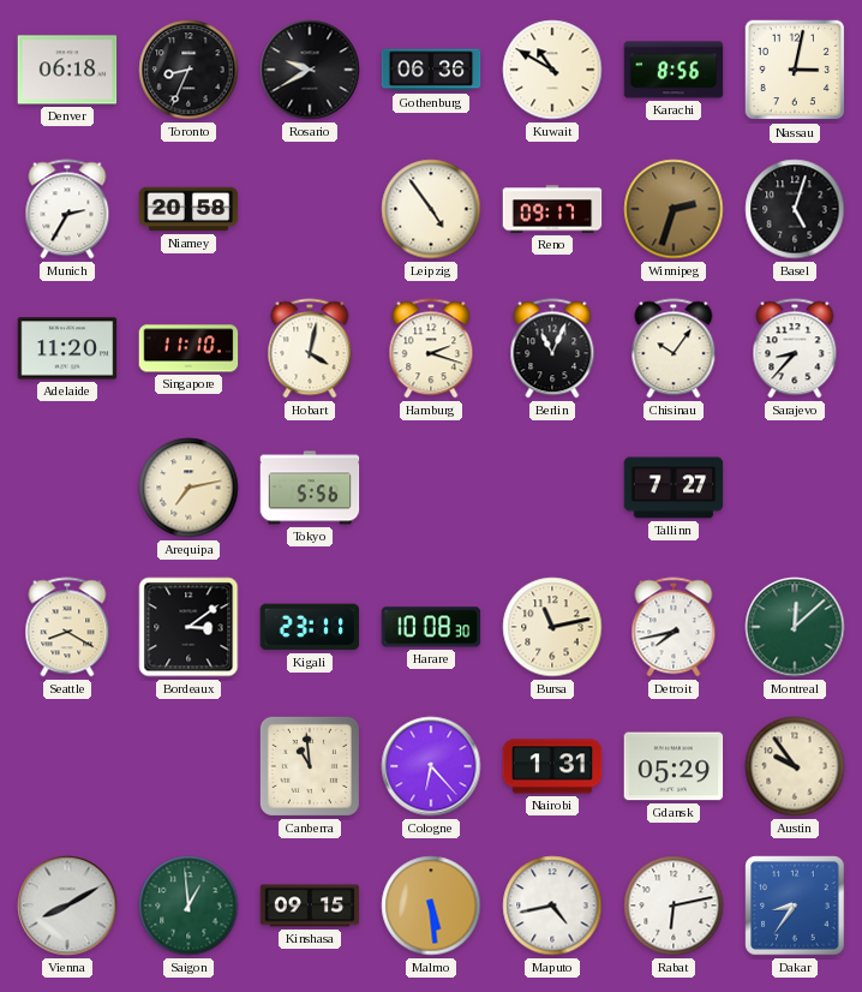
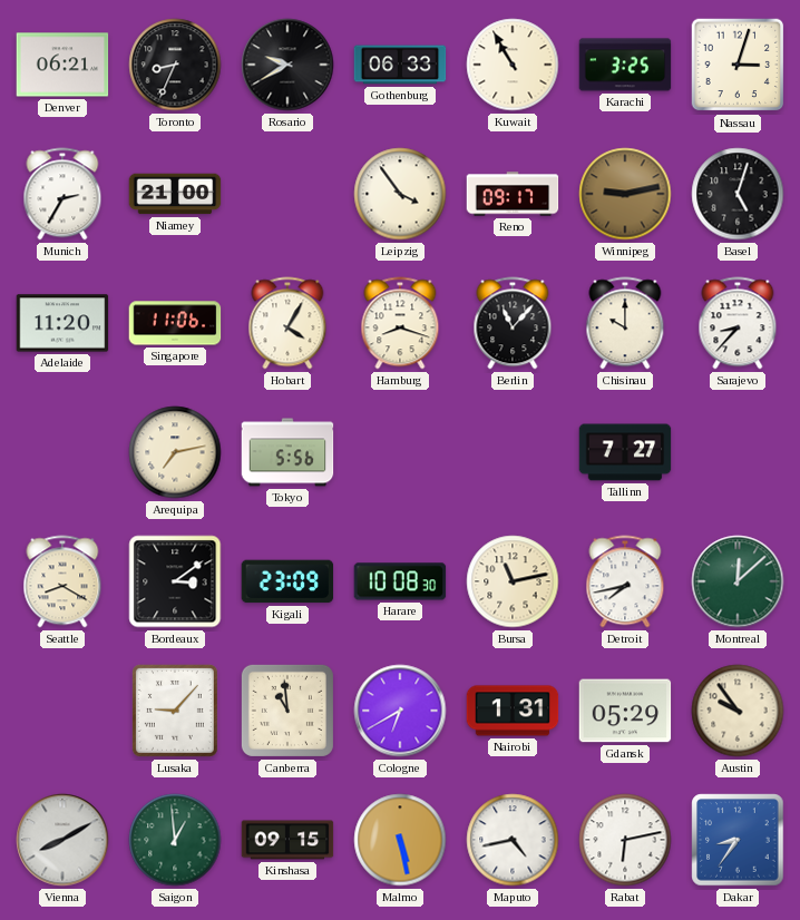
Denver: 06:18 -> 06:21 (62, 65)
Gothenburg: 06:36 -> 06:33 (400, 65)
Kuwait: 10:50 -> 10:55 (513, 65)
Karachi: 8:56 -> 3:25 (625, 65)
Nassau: 3:02 -> 3:03 (738, 65)
Niamey: 20:58 -> 21:00 (175, 194)
Leipzig: 4:54 -> 3:54 (400, 194)
Winnipeg: 2:33 -> 9:13 (625, 194)
Singapore: 11:10 -> 11:06 (175, 323)
Hobart: 4:02 -> 4:05 (287, 323)
Hamburg: 2:18 -> 8:18 (400, 323)
Berlin: 11:04 -> 11:07 (513, 323)
Chisinau: 10:06 -> 10:00 (625, 323)
Kigali: 23:11 -> 23:09 (287, 581)
Lusaka: none -> 9:07 (175, 711)
Cologne: 6:23 -> 6:40 (400, 711)
Malmo: 5:29 -> 5:28 (400, 840)
